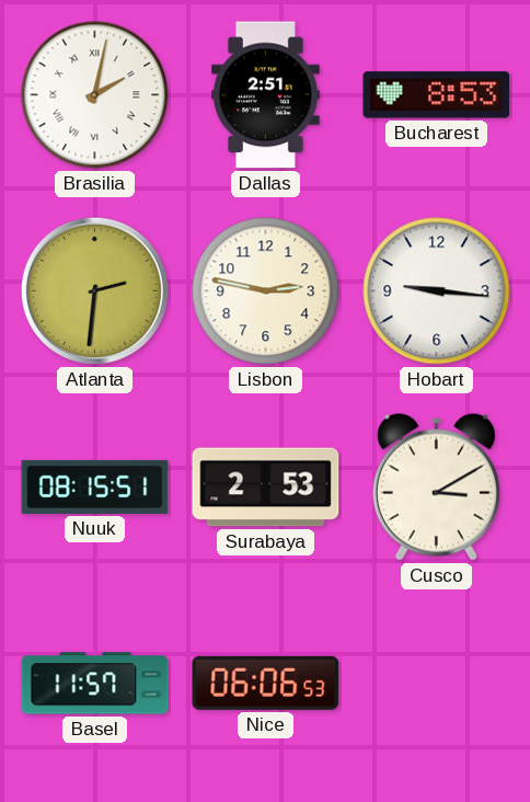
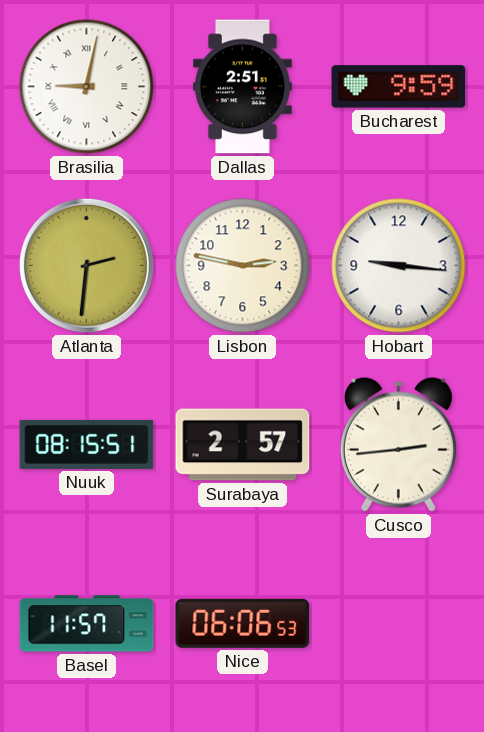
Brasilia: 2:02 -> 9:02 (87, 87)
Bucharest: 8:53 -> 9:59 (399, 87)
Surabaya: 2:53 -> 2:57 (243, 445)
Cusco: 3:10 -> 2:44 (398, 444)
